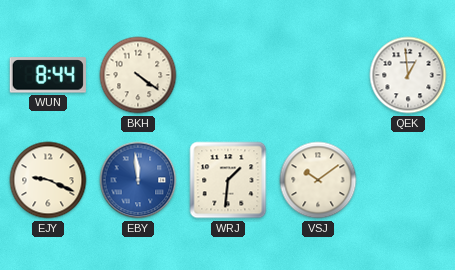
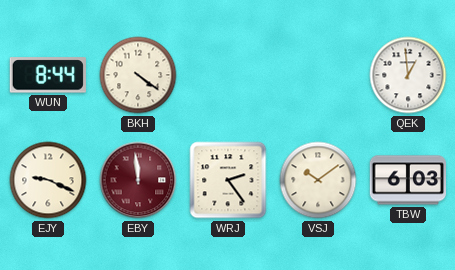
EBY dial: blue -> burgundy (138, 180)
WRJ: 1:31 -> 2:24 (228, 180)
TBW: none -> 6:03 (407, 180)
